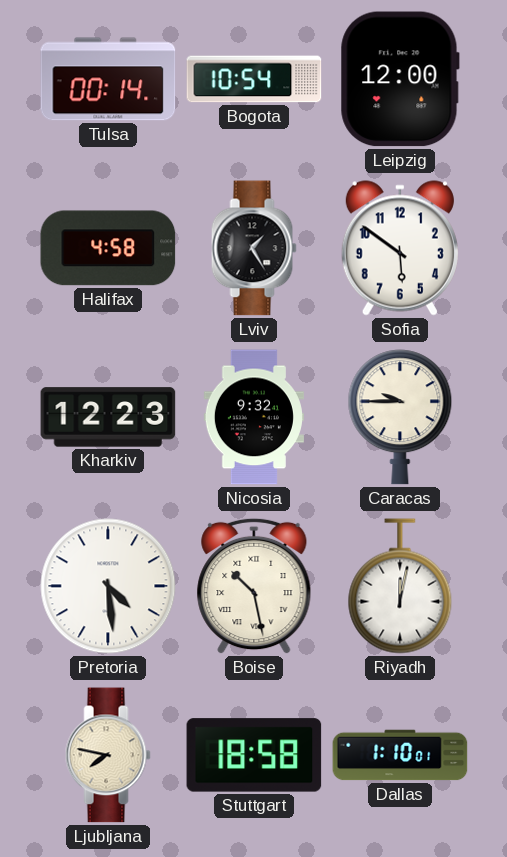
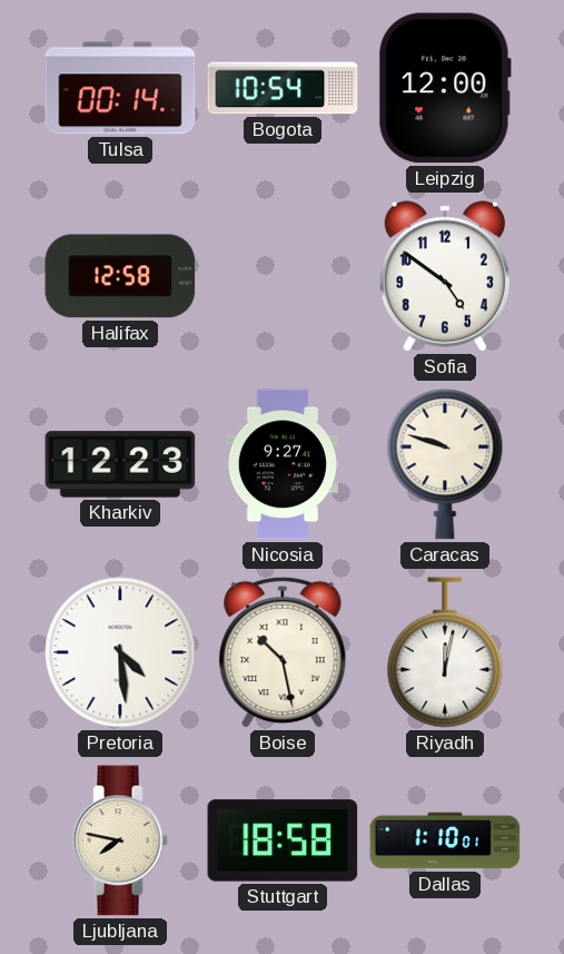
Halifax: 4:58 -> 12:58 (120, 276)
Lviv: 1:25 -> none (254, 248)
Sofia: 5:51 -> 4:51 (445, 276)
Nicosia: 9:32 -> 9:27 (283, 464)
Caracas: 9:45 -> 9:48 (445, 464)
